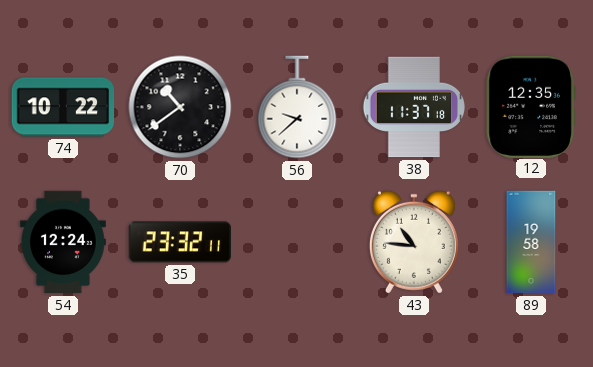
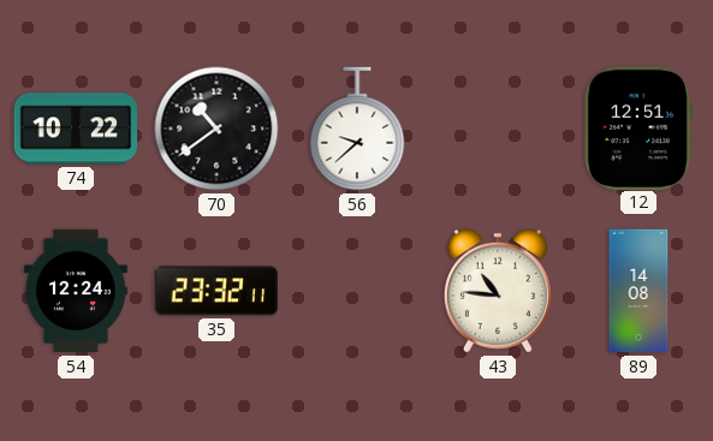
38: 11:37 -> none (413, 107)
12: 12:35 -> 12:51 (638, 127)
89: 19:58 -> 14:08 (638, 291)
